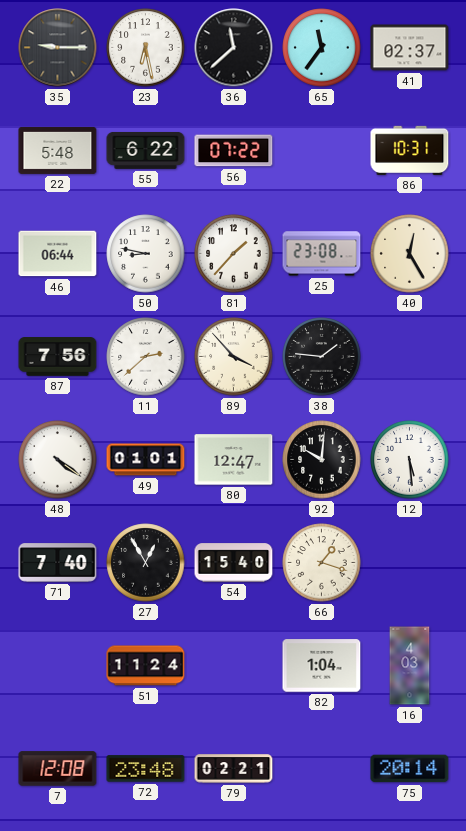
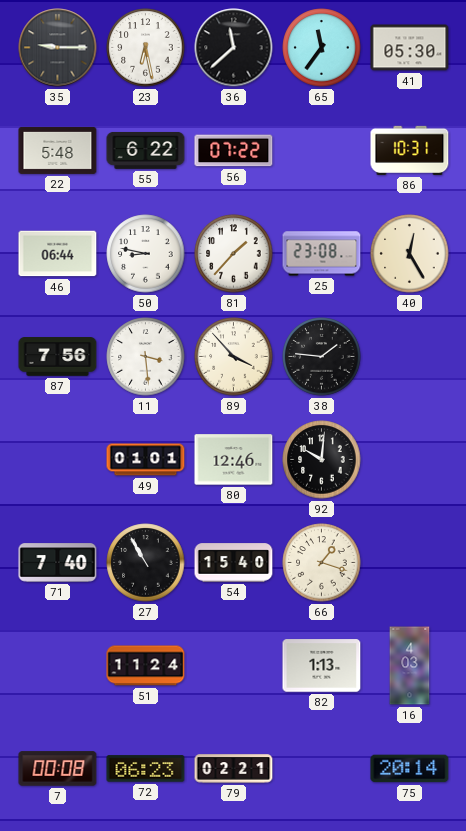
41: 02:37 -> 05:30 (410, 48)
11: 2:38 -> 3:29 (146, 357)
48: 4:21 -> none (58, 460)
80: 12:47 -> 12:46 (234, 460)
12: 5:29 -> none (410, 460)
27: 12:55 -> 10:55 (146, 563)
82: 1:04 -> 1:13 (322, 666)
7: 12:08 -> 00:08 (58, 769)
72: 23:48 -> 06:23 (146, 769)
